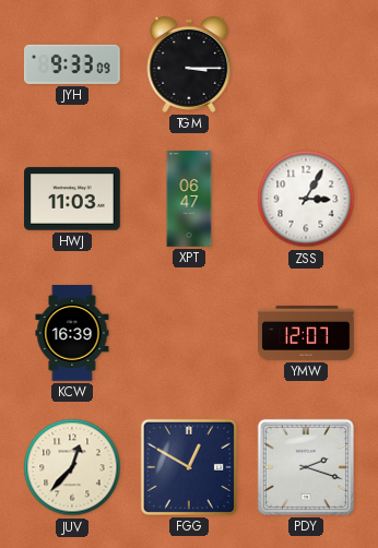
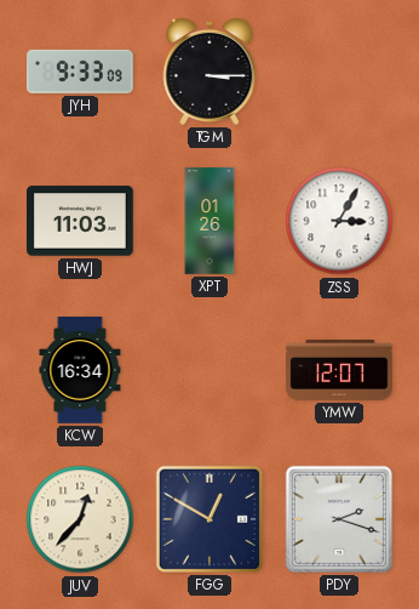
XPT: 06:47 -> 01:26 (209, 221)
KCW: 16:39 -> 16:34 (80, 370)
